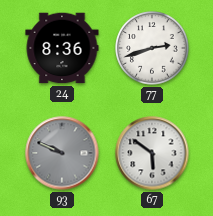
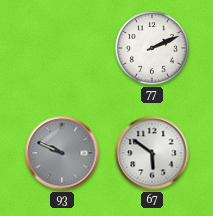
24: 8:36 -> none (62, 48)
77: 2:42 -> 2:11 (152, 48)
